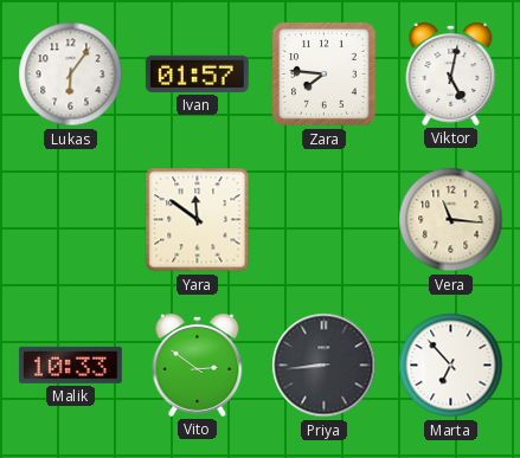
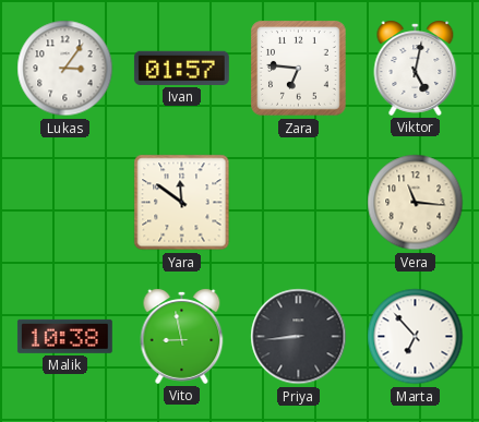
Lukas: 6:06 -> 3:06 (65, 69)
Zara: 7:46 -> 6:46 (299, 69)
Malik: 10:33 -> 10:38 (64, 336)
Vito: 2:51 -> 8:58 (182, 336)
